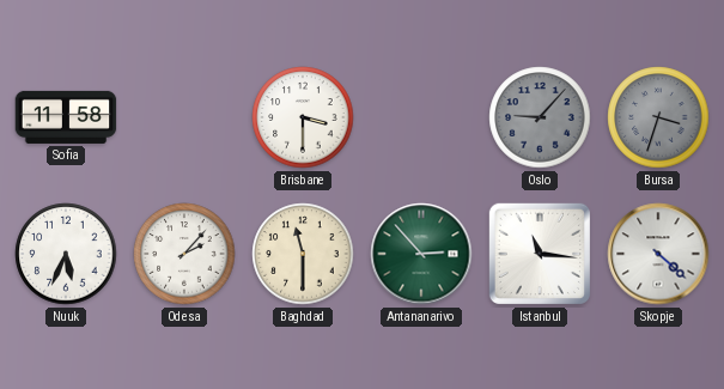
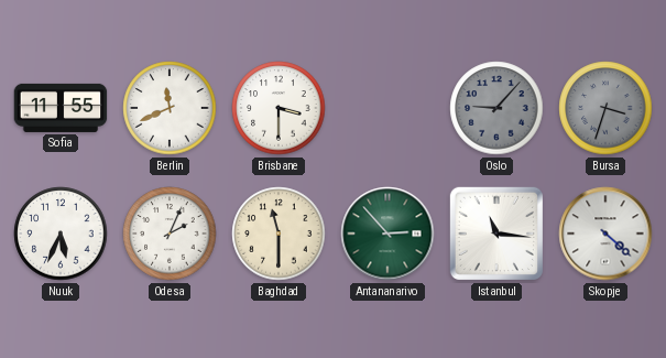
Sofia: 11:58 -> 11:55 (61, 108)
Berlin: none -> 11:41 (170, 108)
Odesa: 2:07 -> 2:04 (170, 234)
